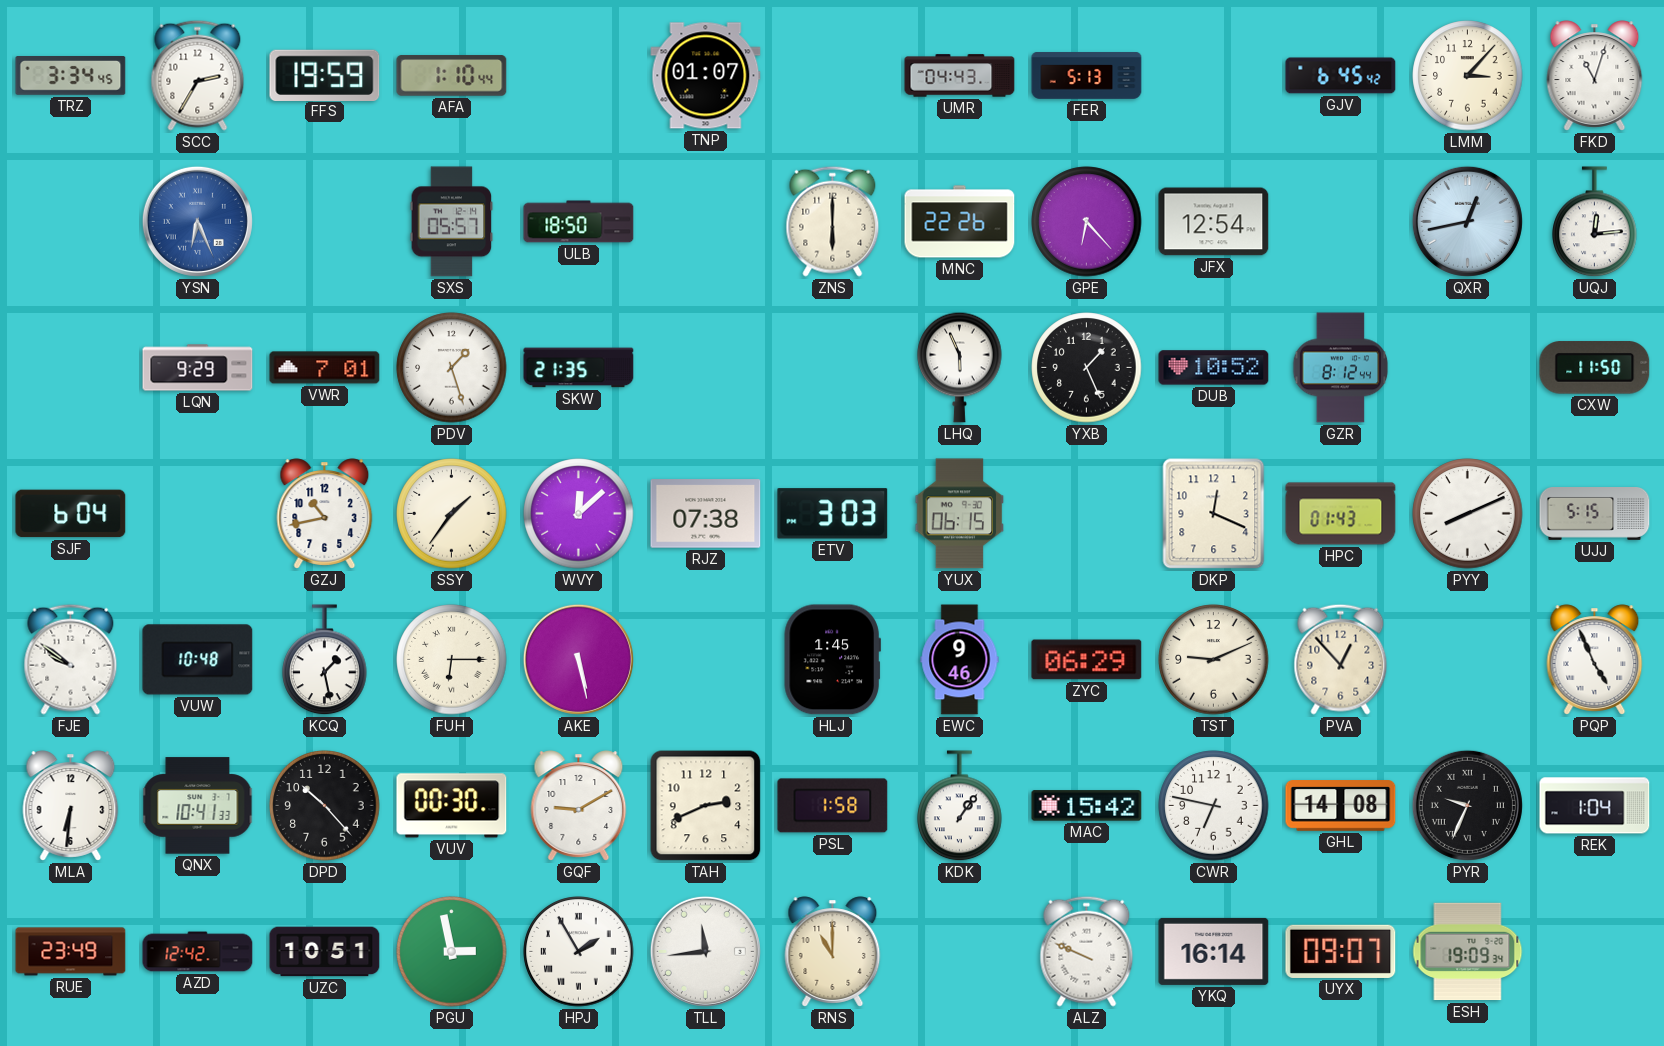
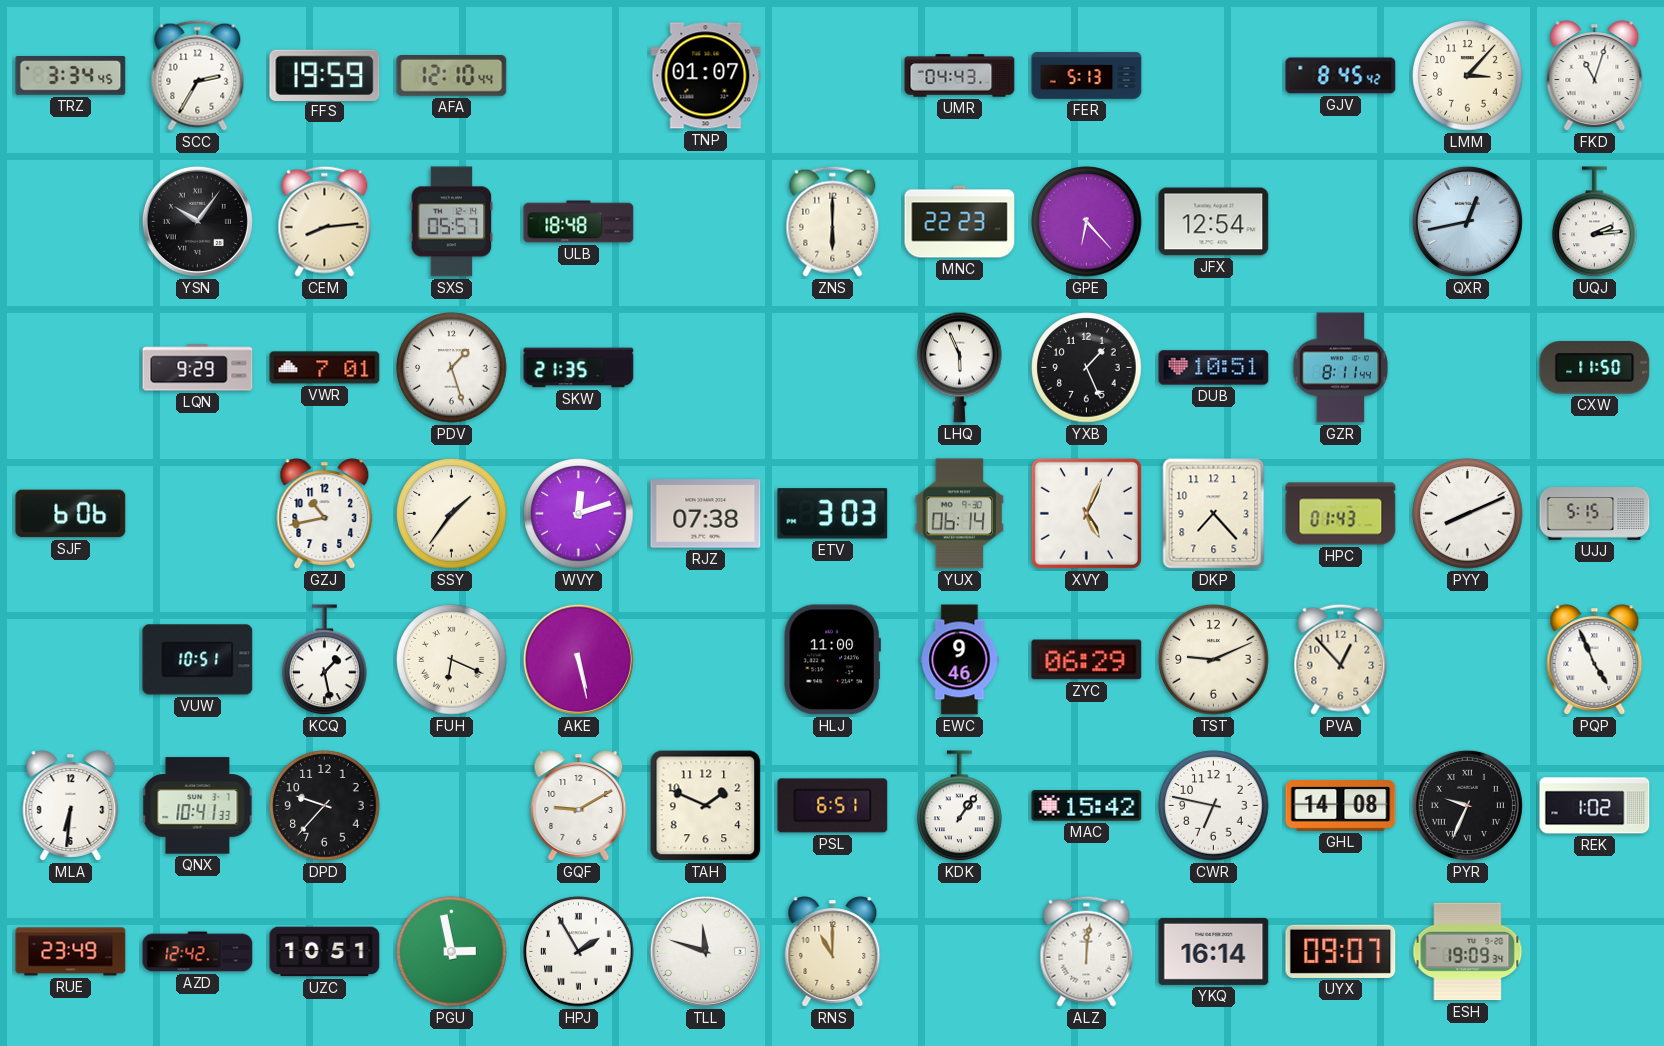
AFA: 1:10 -> 12:10 (452, 76)
GJV: 6:45 -> 8:45 (1341, 76)
YSN: 6:26 -> 10:06 (197, 221)
YSN dial: blue -> black (197, 221)
CEM: none -> 8:14 (325, 221)
ULB: 18:50 -> 18:48 (579, 222)
MNC: 22:26 -> 22:23 (960, 222)
UQJ: 12:14 -> 2:14 (1595, 222)
DUB: 10:52 -> 10:51 (1214, 368)
GZR: 8:12 -> 8:11 (1341, 368)
SJF: 6:04 -> 6:06 (71, 514)
WVY: 12:08 -> 12:12 (579, 514)
YUX: 06:15 -> 06:14 (960, 514)
XVY: none -> 5:04 (1086, 513)
DKP: 12:19 -> 7:23 (1214, 514)
FJE: 9:51 -> none (71, 659)
VUW: 10:48 -> 10:51 (198, 660)
FUH: 6:15 -> 6:19 (452, 660)
HLJ: 1:45 -> 11:00 (832, 660)
DPD: 10:23 -> 9:37 (325, 806)
VUV: 00:30 -> none (452, 806)
TAH: 2:41 -> 1:49 (706, 806)
PSL: 1:58 -> 6:51 (833, 806)
REK: 1:04 -> 1:02 (1595, 806)
TLL: 11:44 -> 11:48 (705, 951)
ALZ: 9:49 -> 12:01 (1087, 951)
